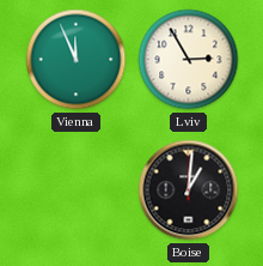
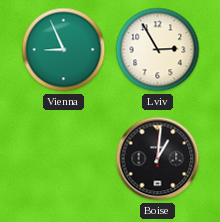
Vienna: 11:56 -> 8:56 (64, 50)
